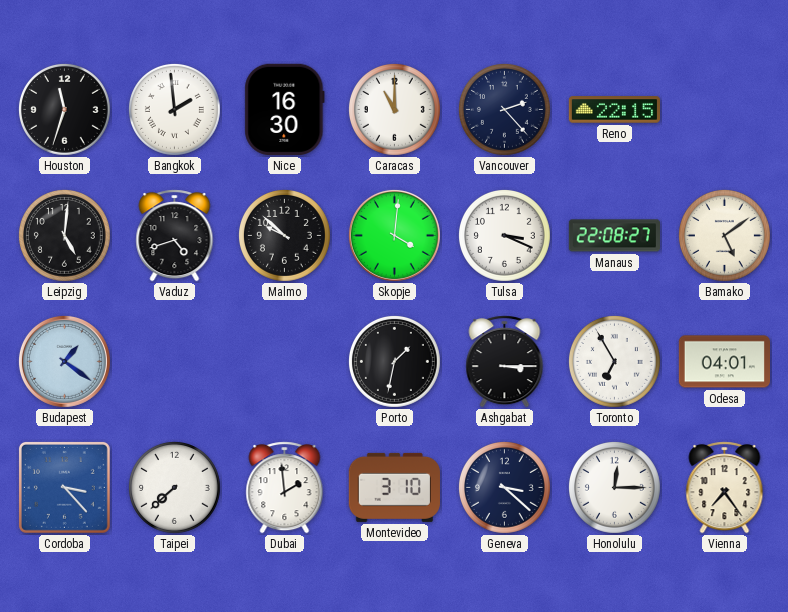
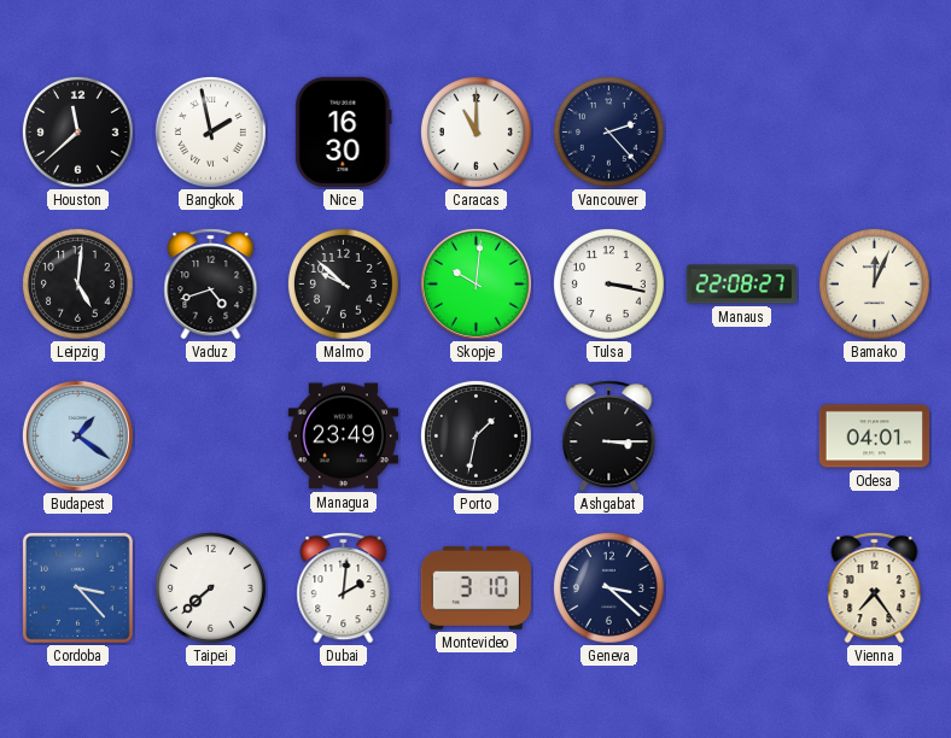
Houston: 11:33 -> 11:38 (77, 131)
Bangkok: 1:59 -> 1:58 (210, 131)
Reno: 22:15 -> none (614, 110)
Skopje: 4:01 -> 10:01 (475, 283)
Tulsa: 3:19 -> 3:17 (608, 283)
Bamako: 5:09 -> 12:04 (874, 283)
Managua: none -> 23:49 (343, 437)
Toronto: 6:55 -> none (614, 361)
Dubai: 1:59 -> 2:01 (344, 588)
Honolulu: 12:15 -> none (614, 487)
